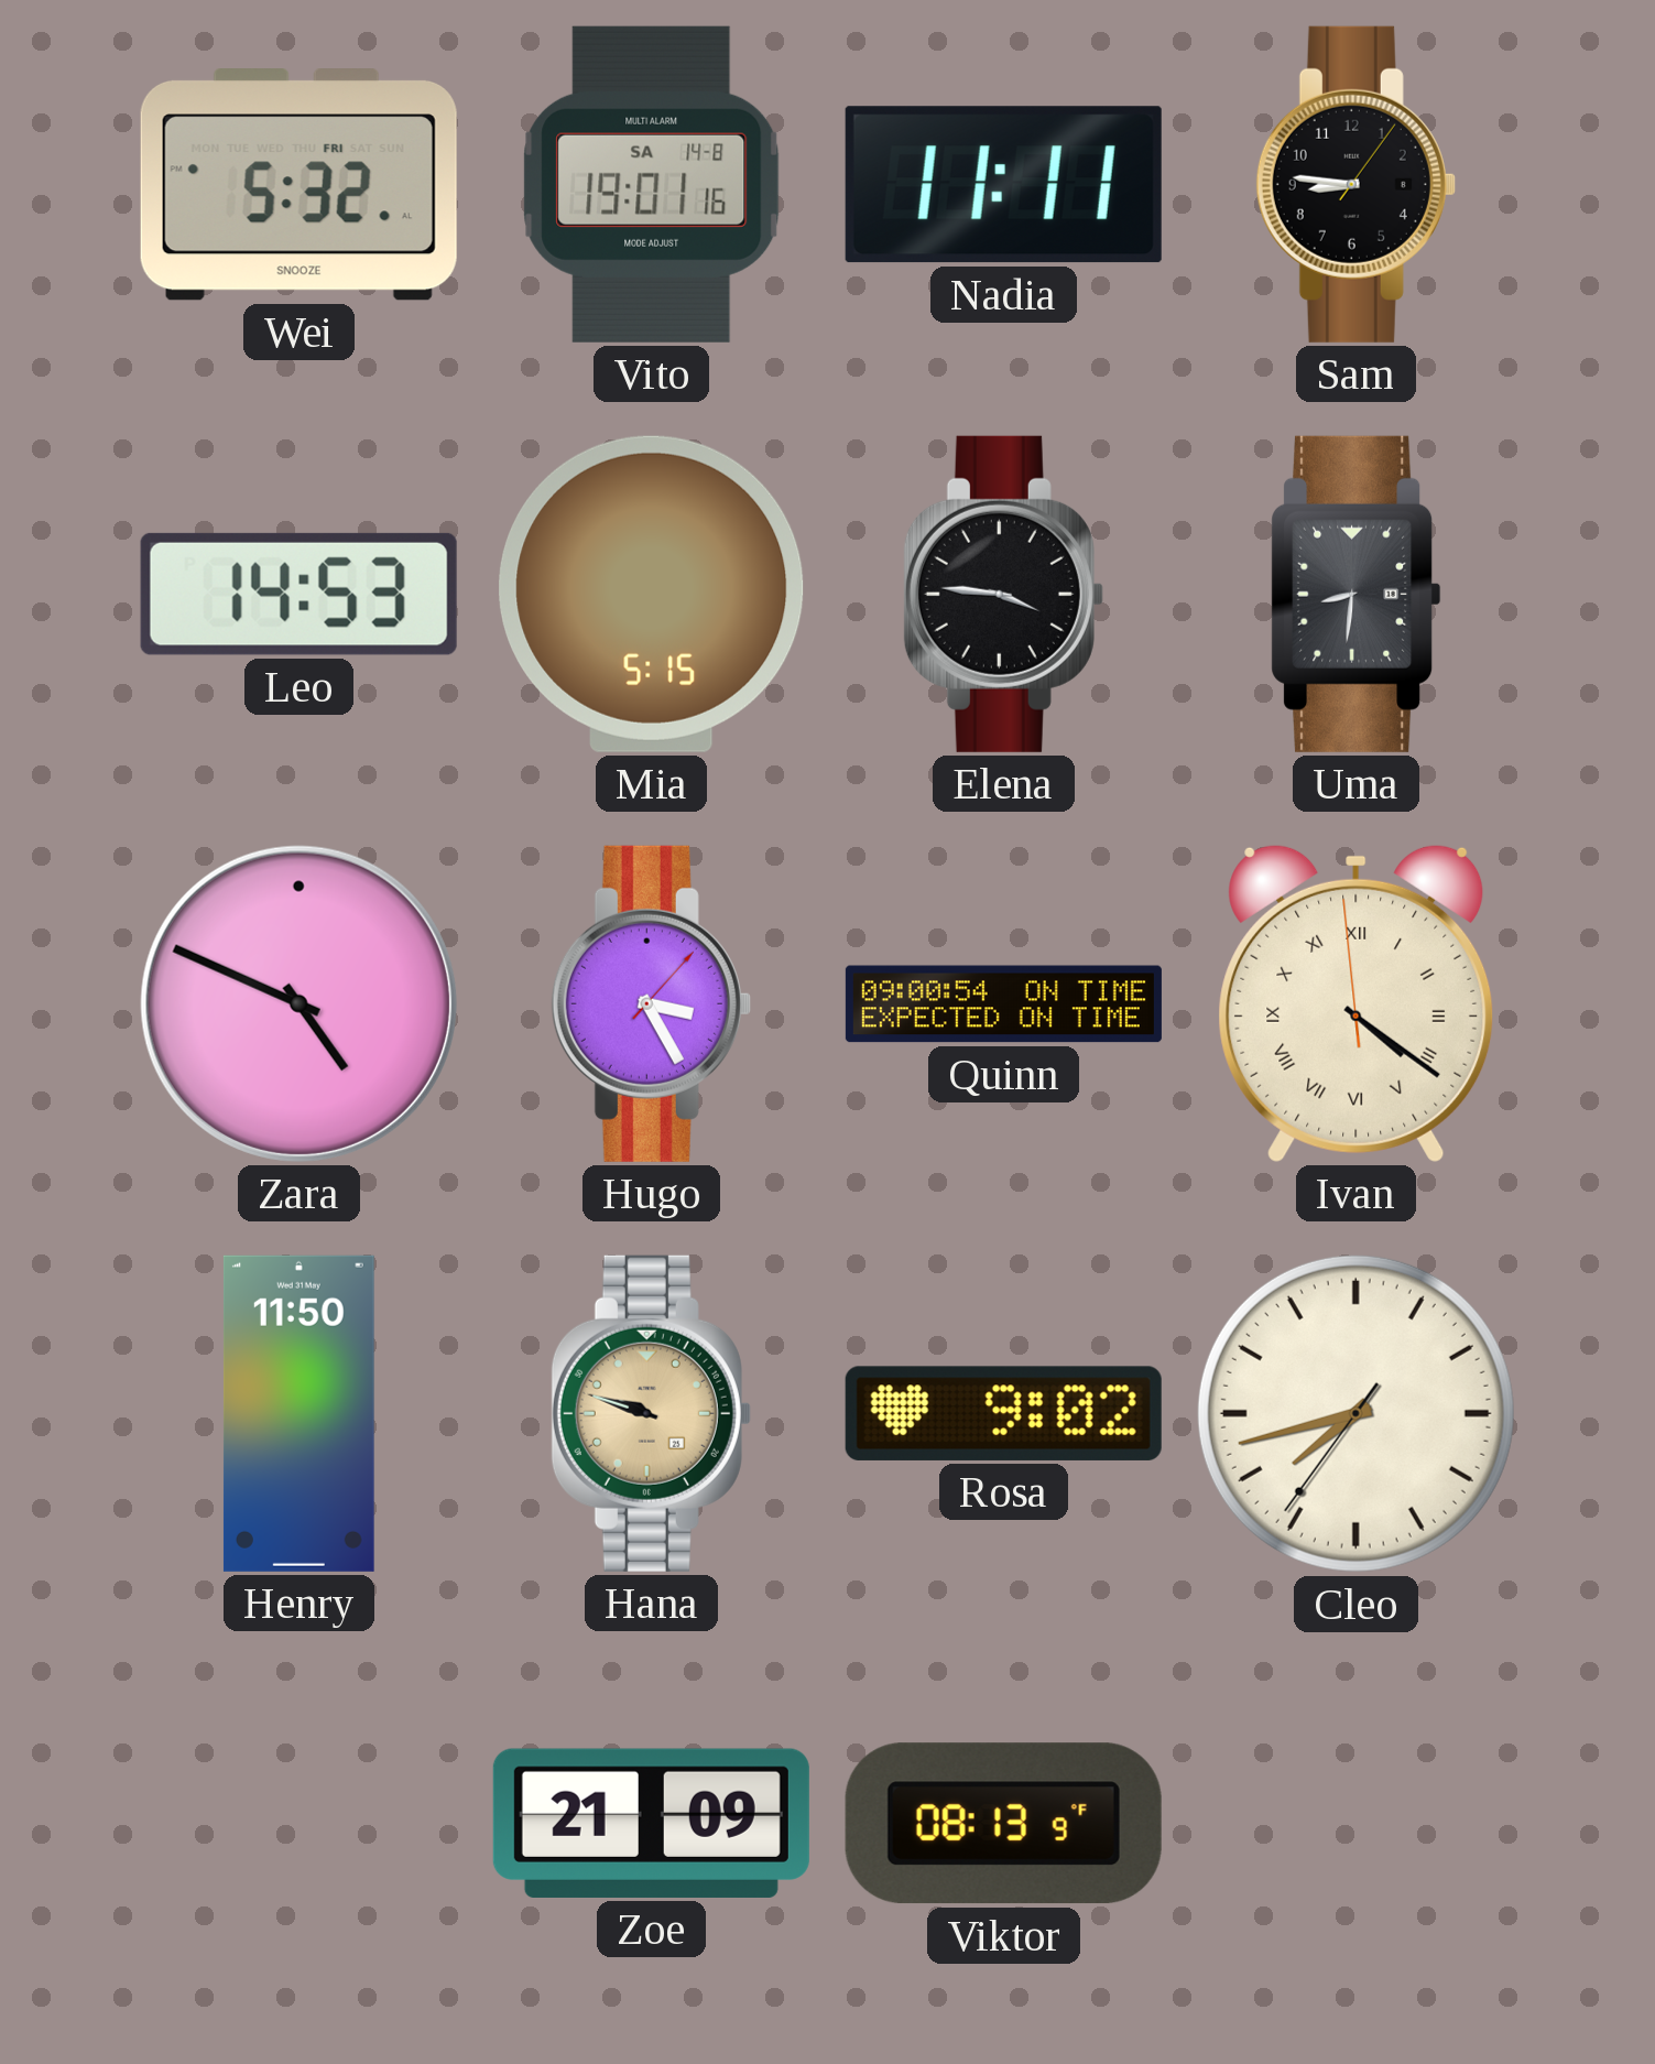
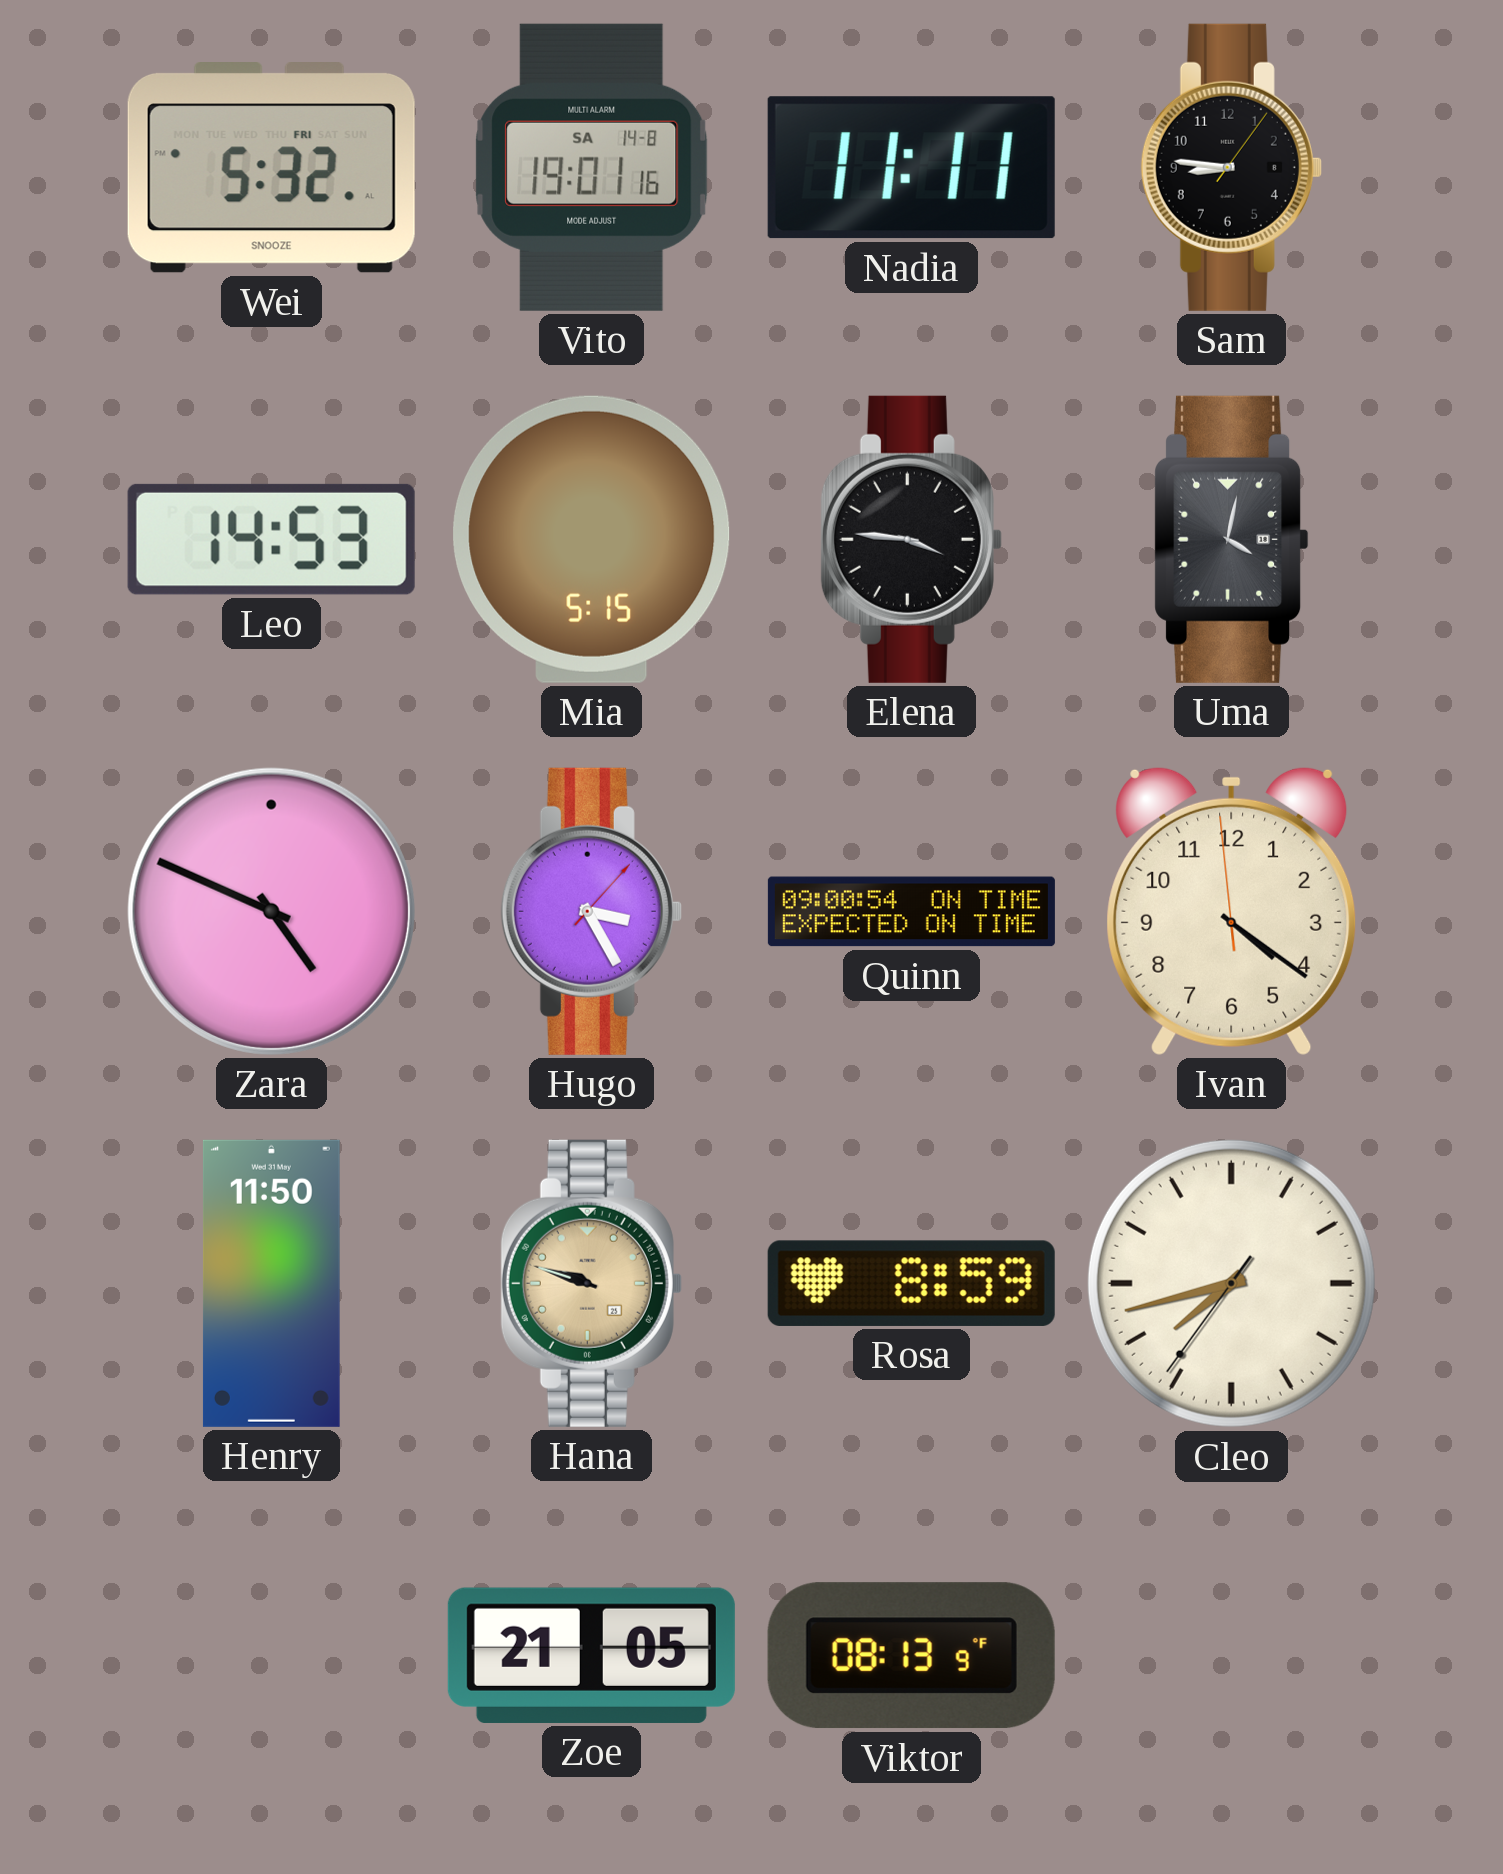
Uma: 8:31 -> 4:02 (1232, 539)
Ivan numerals: Roman -> Arabic (1232, 911)
Rosa: 9:02 -> 8:59 (911, 1283)
Zoe: 21:09 -> 21:05 (591, 1655)
